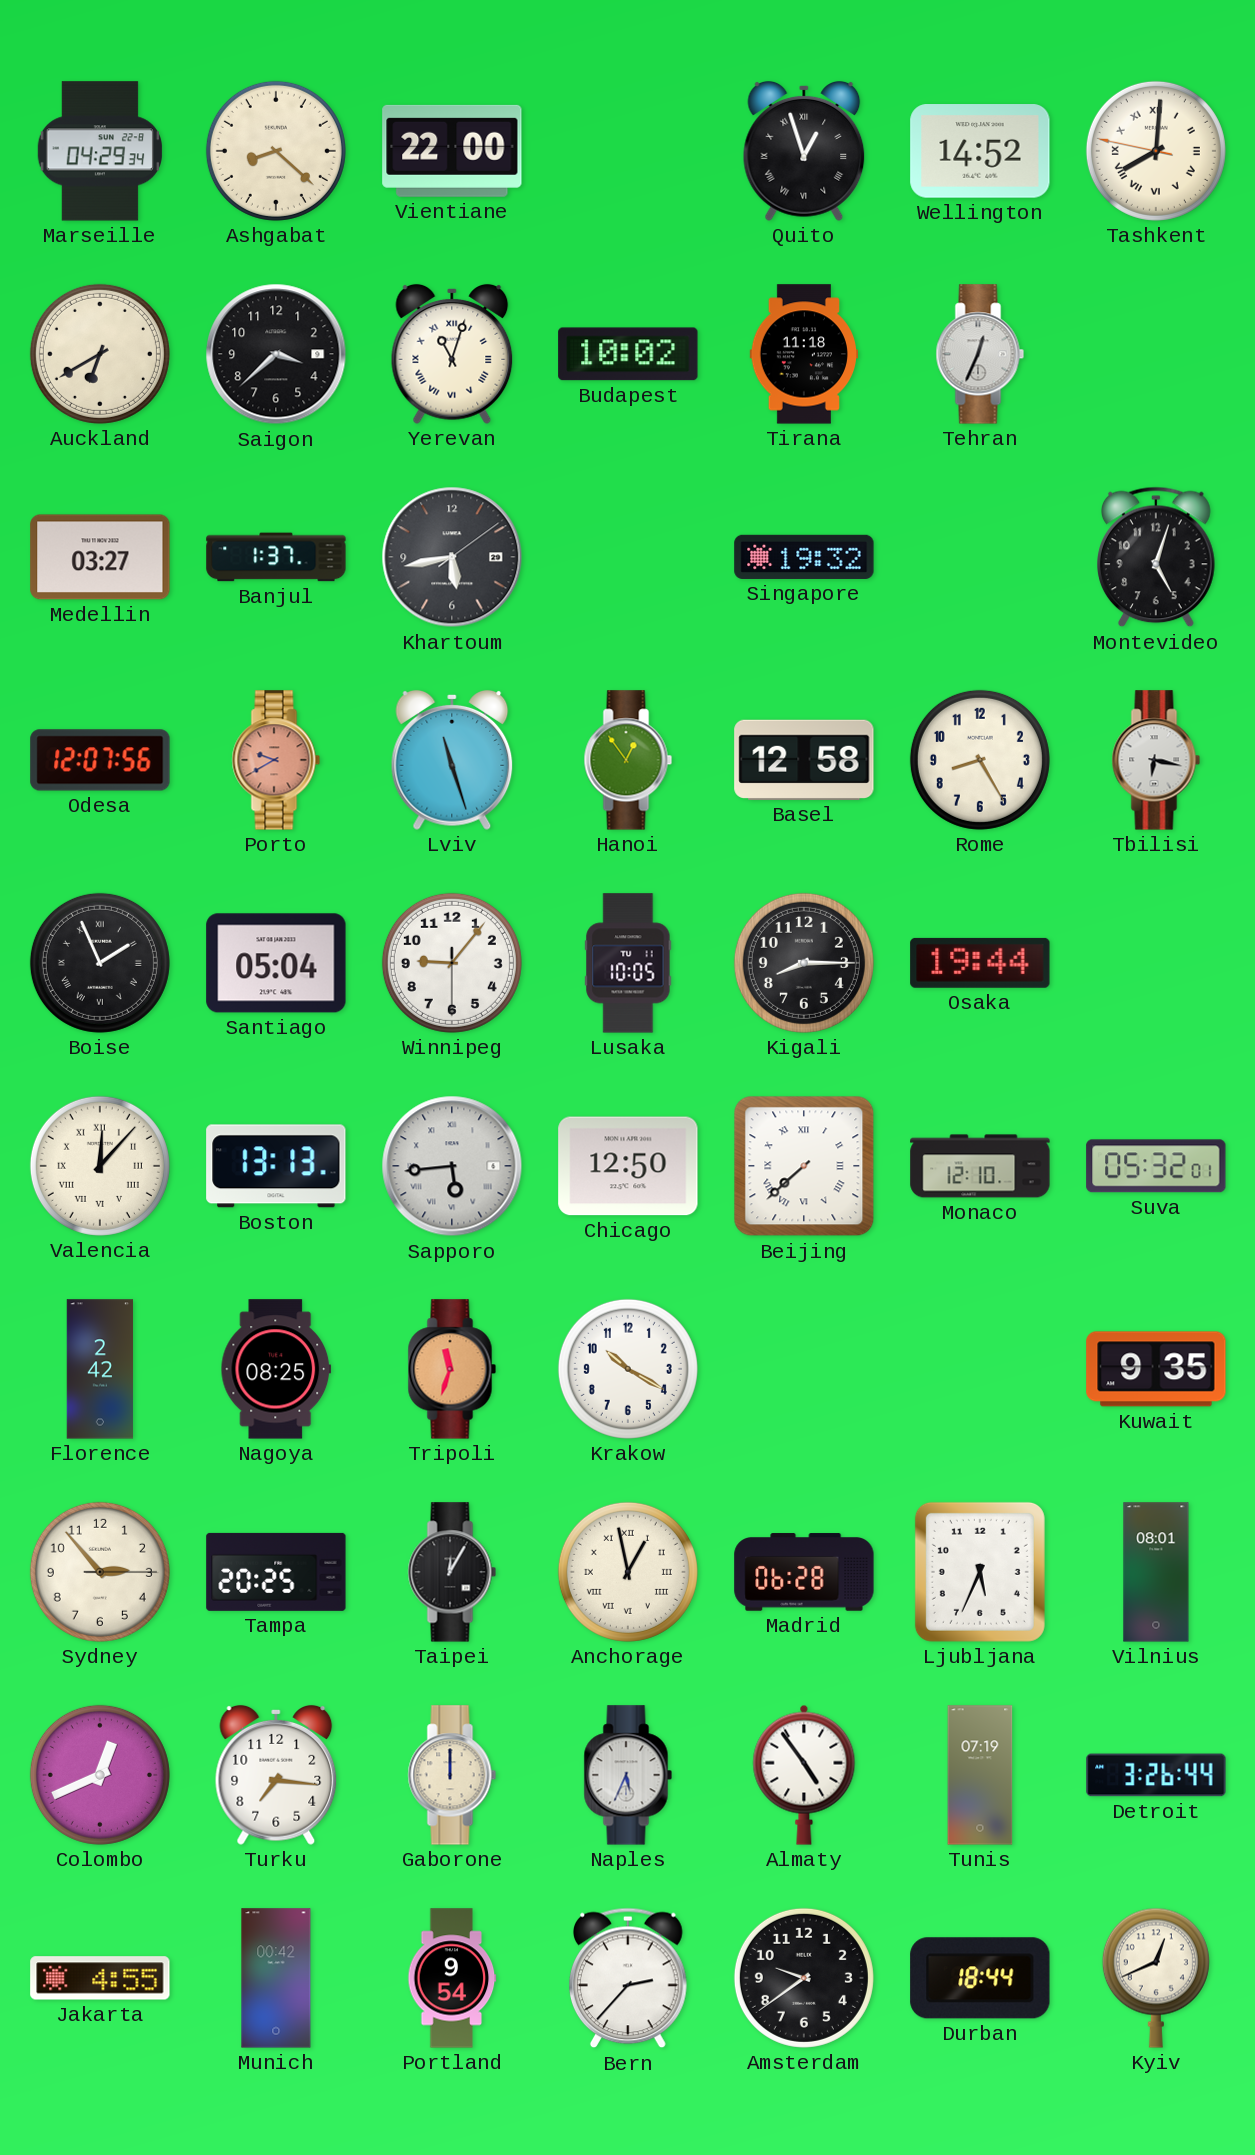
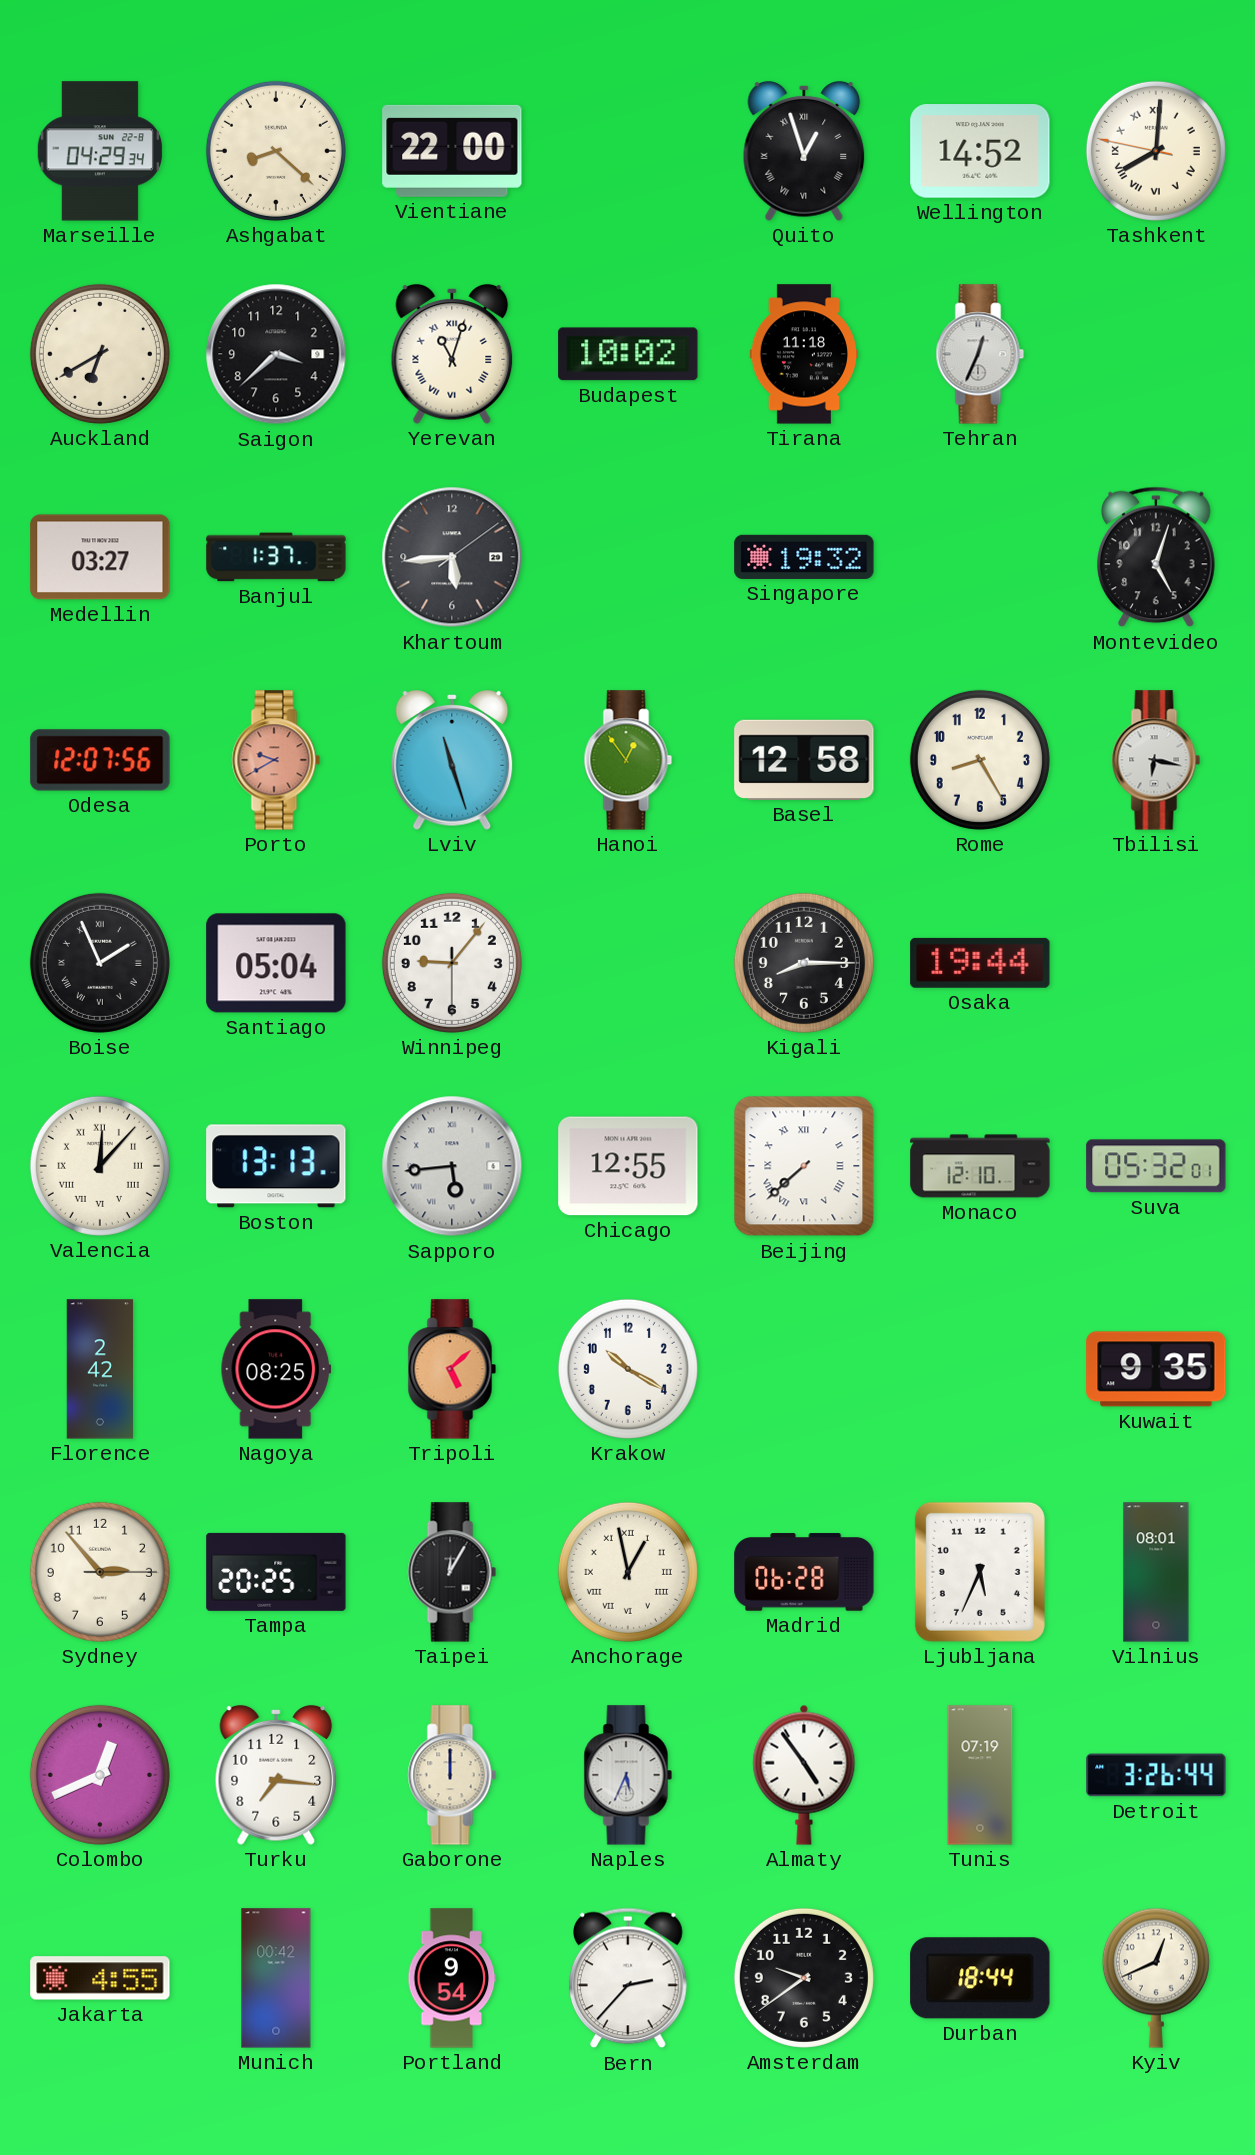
Khartoum: 5:43 -> 5:44 (452, 557)
Lusaka: 10:05 -> none (628, 963)
Chicago: 12:50 -> 12:55 (628, 1166)
Tripoli: 11:33 -> 5:08 (452, 1369)
